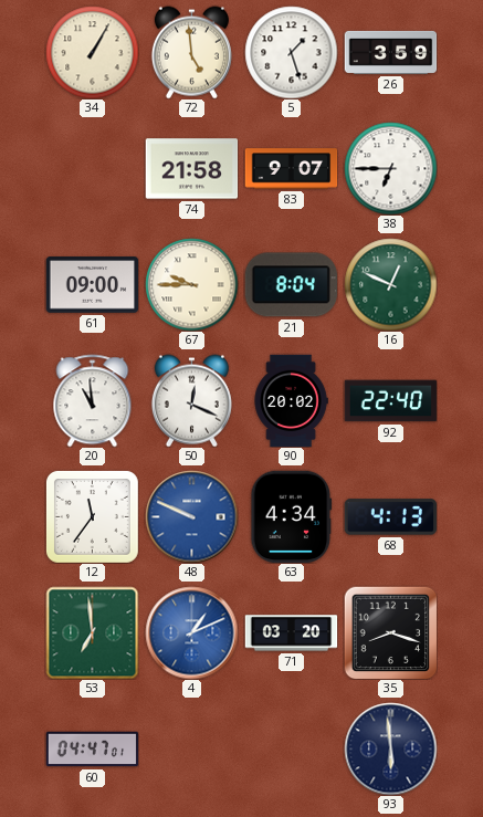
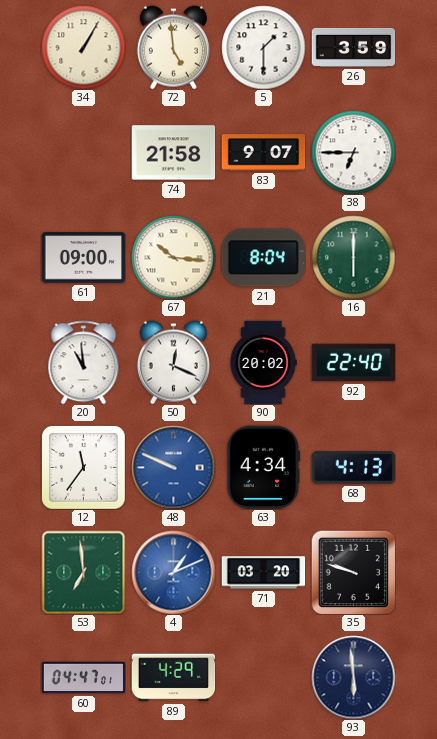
5: 1:27 -> 1:30 (263, 47)
67: 9:45 -> 10:16 (173, 257)
16: 12:49 -> 6:00 (353, 257)
35: 8:18 -> 9:48 (353, 572)
89: none -> 4:29 (173, 678)
